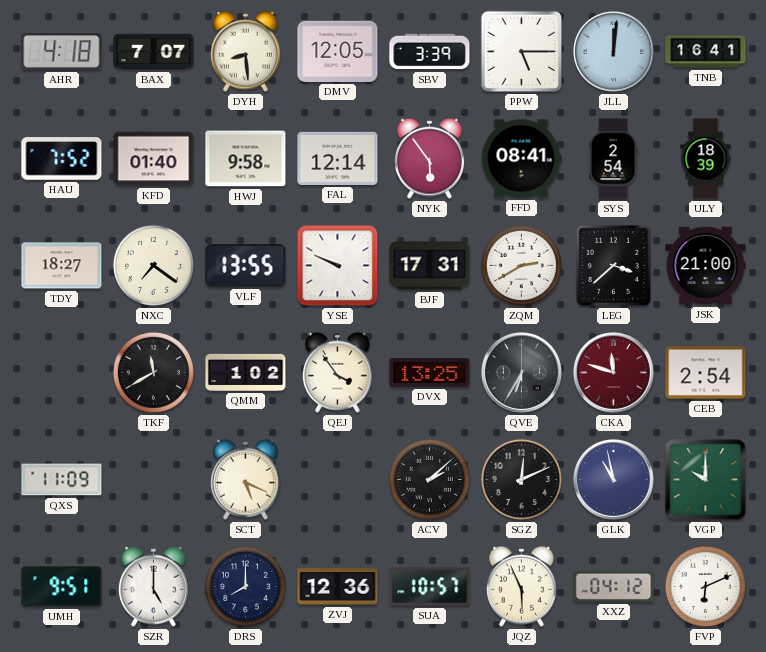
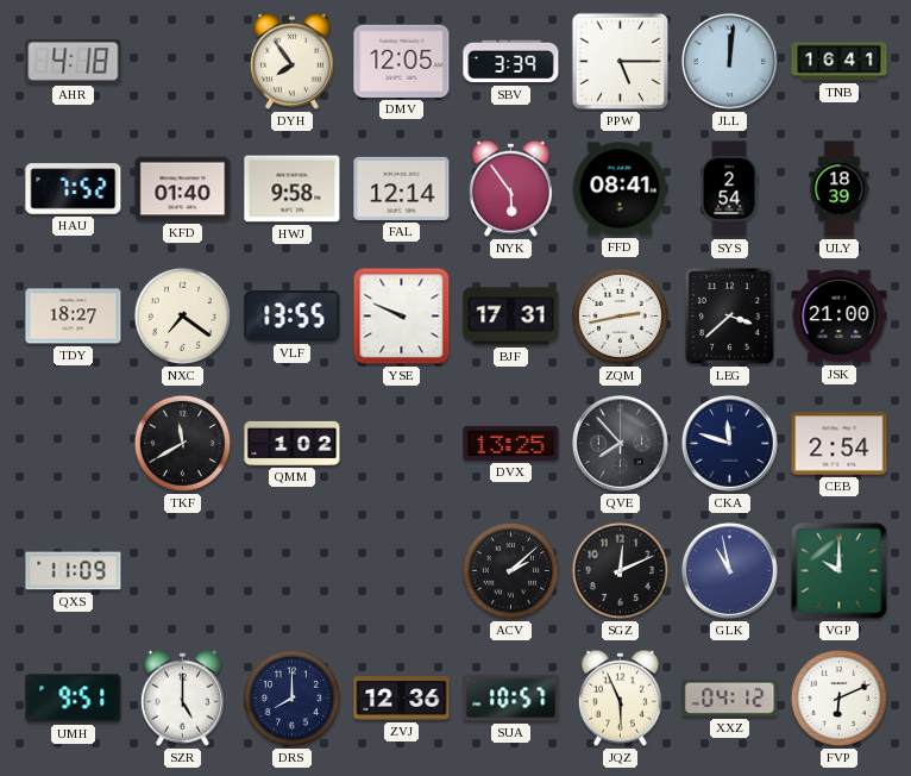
BAX: 7:07 -> none (154, 52)
DYH: 8:29 -> 7:54 (291, 61)
ZQM: 2:40 -> 2:43 (620, 315)
QEJ: 3:54 -> none (337, 372)
QVE: 6:35 -> 7:53 (620, 443)
CKA dial: burgundy -> navy (729, 443)
SCT: 5:19 -> none (245, 479)
